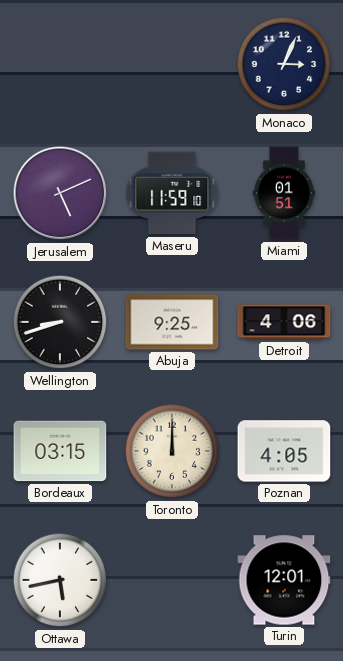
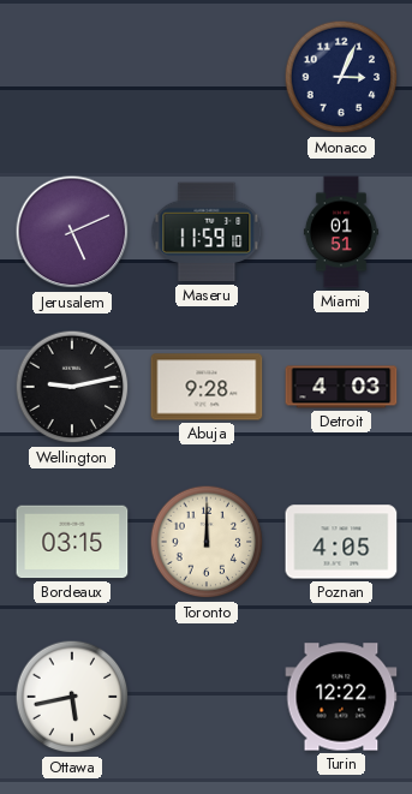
Wellington: 8:42 -> 9:13 (72, 387)
Abuja: 9:25 -> 9:28 (207, 387)
Detroit: 4:06 -> 4:03 (341, 387)
Turin: 12:01 -> 12:22 (341, 697)
